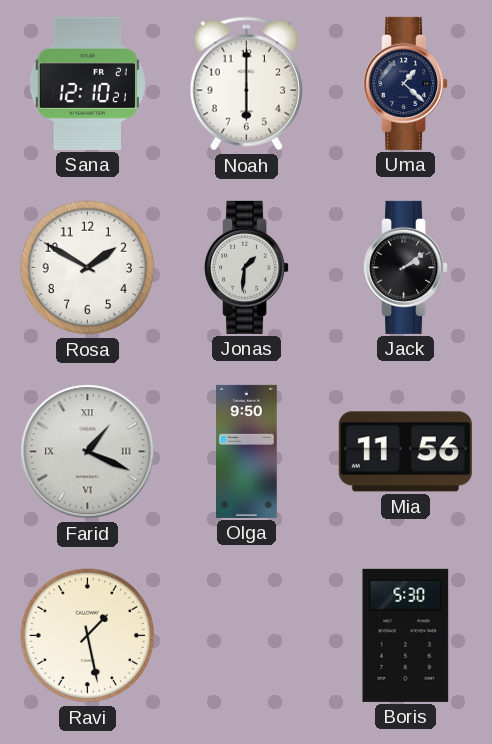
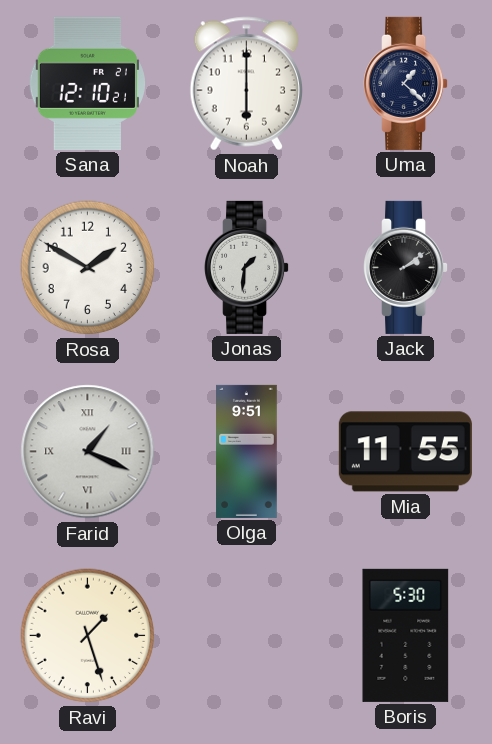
Olga: 9:50 -> 9:51 (247, 451)
Mia: 11:56 -> 11:55 (405, 452)
Ravi: 1:28 -> 1:27 (88, 636)
